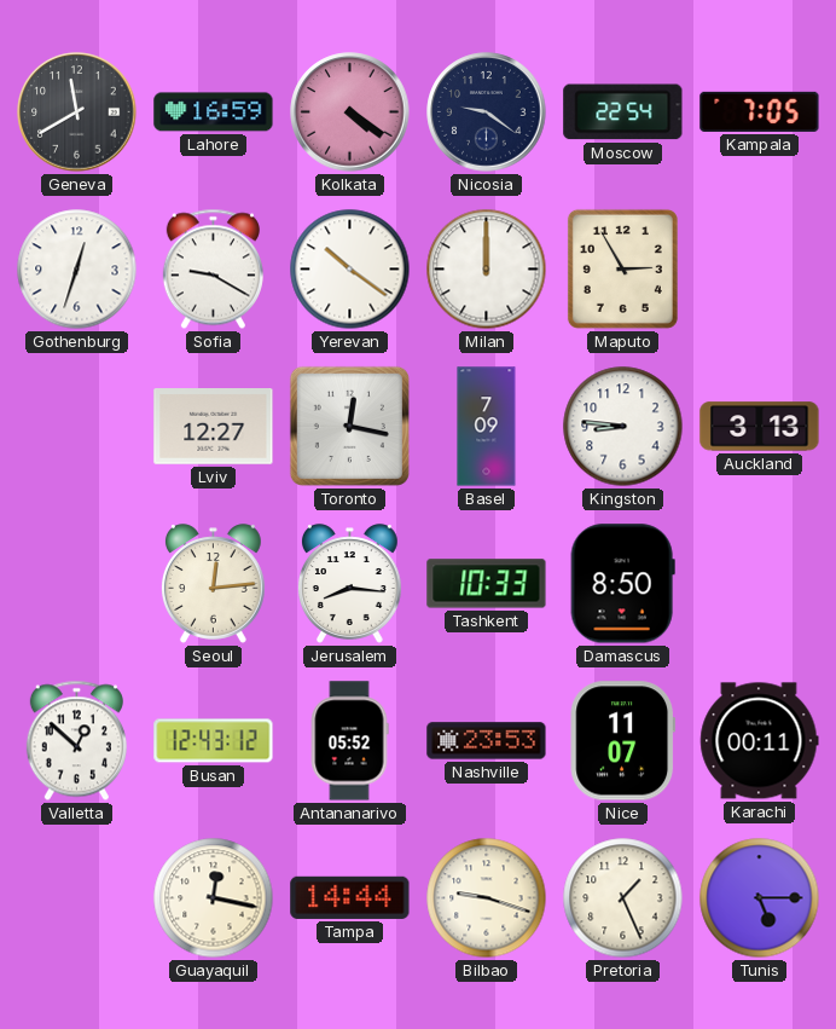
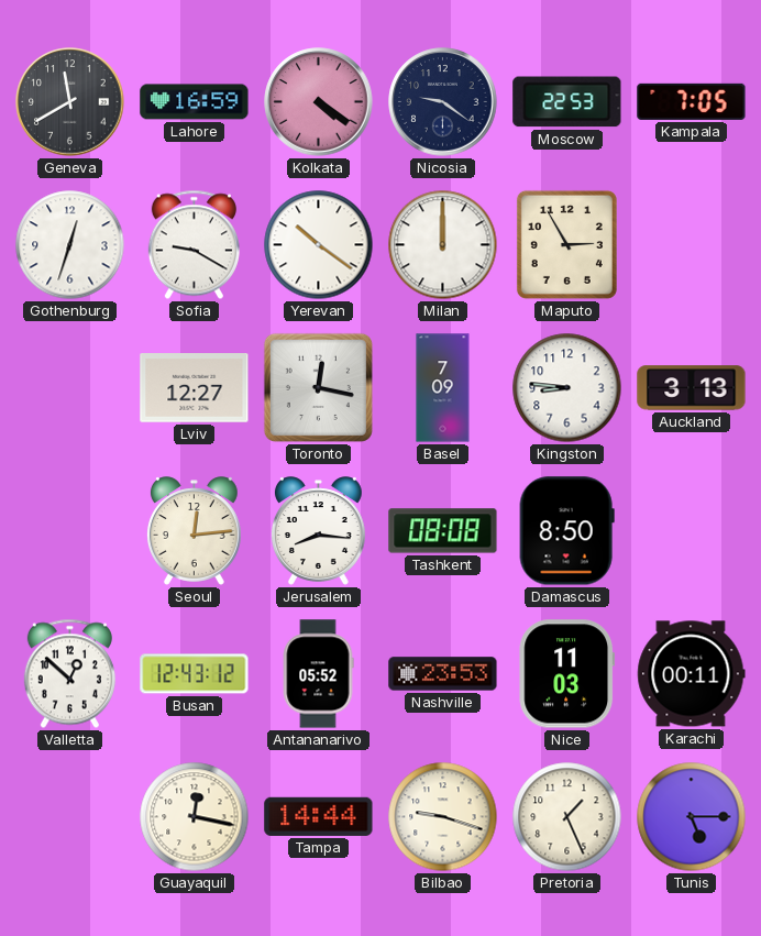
Moscow: 22:54 -> 22:53 (567, 102)
Tashkent: 10:33 -> 08:08 (443, 531)
Nice: 11:07 -> 11:03 (567, 674)
